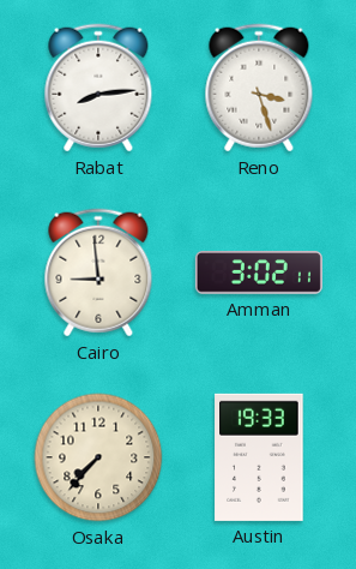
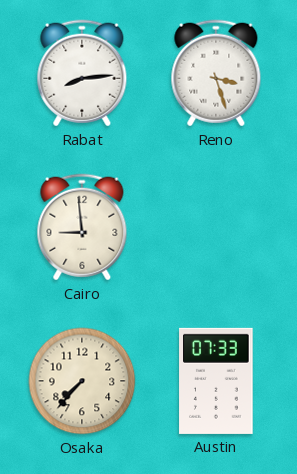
Amman: 3:02 -> none (259, 272)
Austin: 19:33 -> 07:33 (216, 381)
